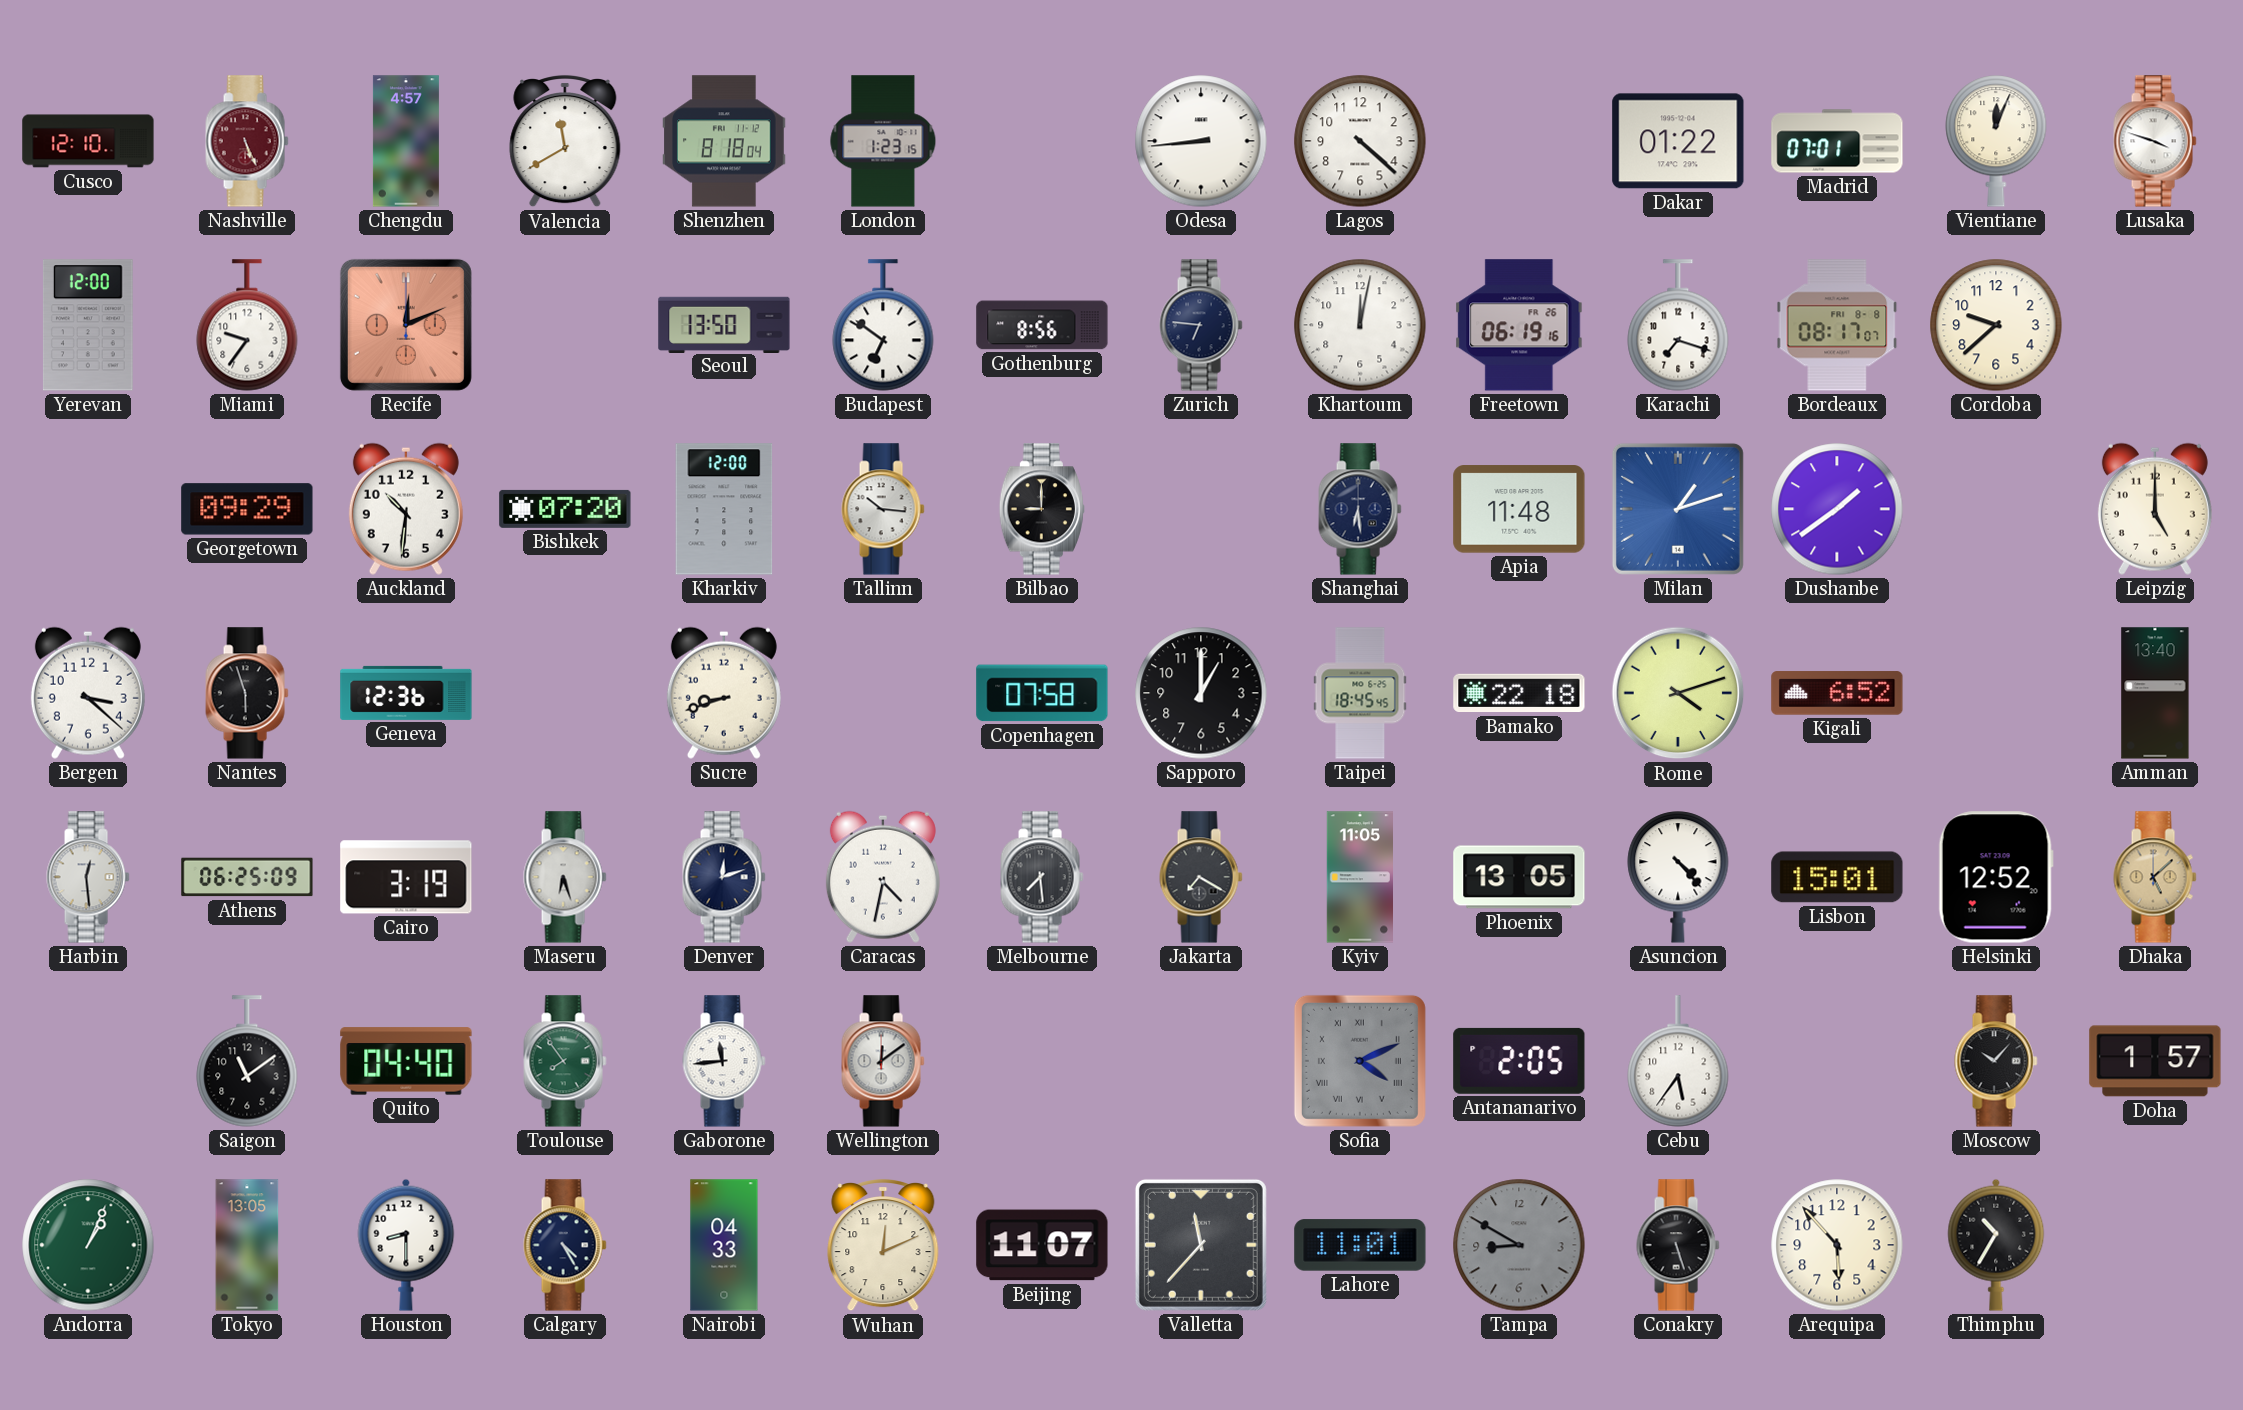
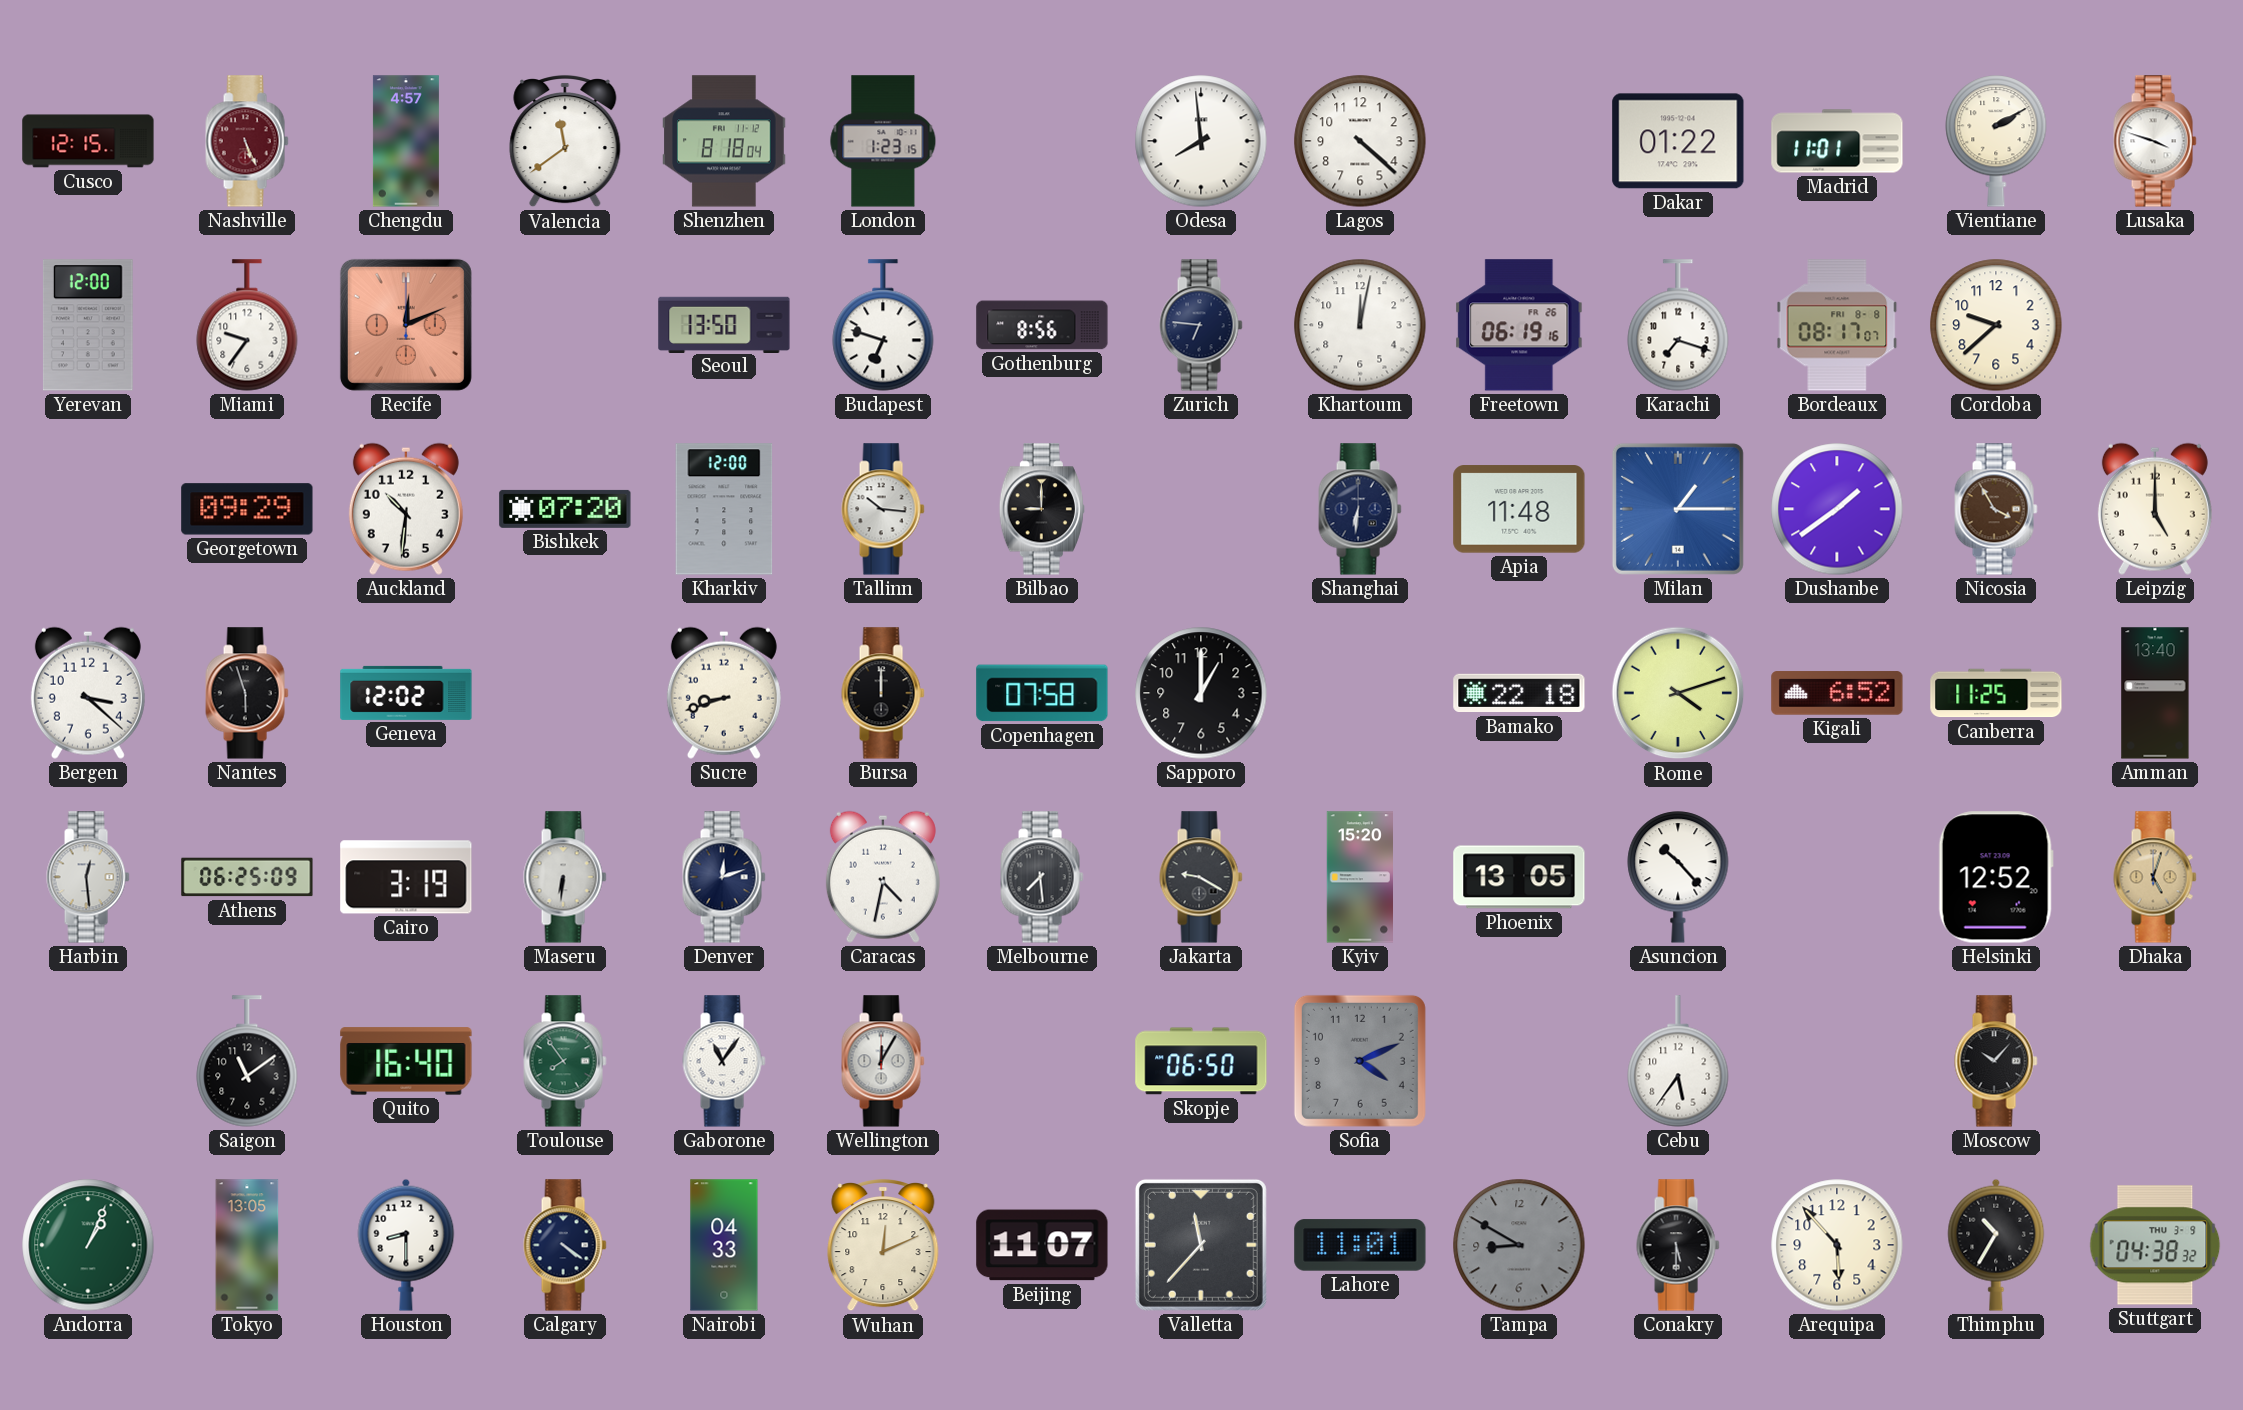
Cusco: 12:10 -> 12:15 (88, 141)
Valencia: 11:40 -> 11:39 (565, 141)
Odesa: 8:44 -> 7:59 (1201, 141)
Madrid: 07:01 -> 11:01 (1837, 141)
Vientiane: 12:04 -> 2:10 (1996, 141)
Budapest: 6:51 -> 6:48 (883, 325)
Shanghai: 6:29 -> 6:31 (1360, 509)
Milan: 1:12 -> 1:15 (1678, 509)
Nicosia: none -> 3:55 (1996, 509)
Geneva: 12:36 -> 12:02 (406, 693)
Bursa: none -> 12:00 (883, 693)
Taipei: 18:45 -> none (1360, 693)
Canberra: none -> 11:25 (1996, 693)
Maseru: 6:27 -> 6:31 (565, 877)
Jakarta: 7:20 -> 9:20 (1201, 877)
Kyiv: 11:05 -> 15:20 (1359, 877)
Asuncion: 4:23 -> 10:23 (1678, 877)
Lisbon: 15:01 -> none (1837, 877)
Dhaka: 5:08 -> 5:03 (2155, 877)
Quito: 04:40 -> 16:40 (406, 1061)
Gaborone: 11:44 -> 11:06 (724, 1061)
Wellington: 12:09 -> 12:05 (883, 1061)
Skopje: none -> 06:50 (1201, 1061)
Sofia numerals: Roman -> Arabic (1360, 1061)
Antananarivo: 2:05 -> none (1519, 1061)
Doha: 1:57 -> none (2155, 1061)
Calgary: 4:25 -> 4:21 (565, 1245)
Conakry: 5:27 -> 5:30 (1678, 1245)
Stuttgart: none -> 04:38 (2155, 1245)
